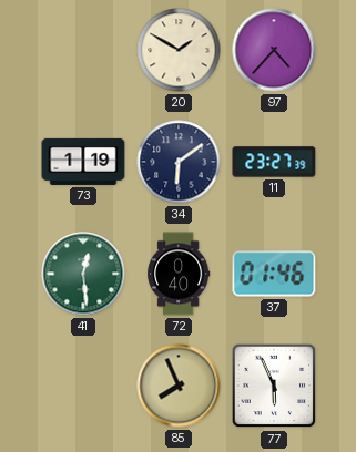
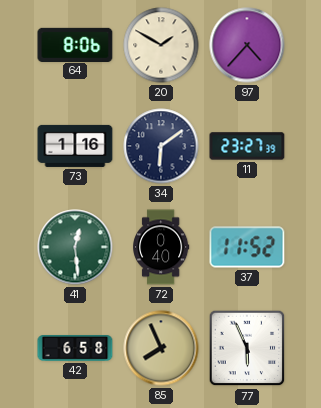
64: none -> 8:06 (75, 44)
73: 1:19 -> 1:16 (75, 146)
37: 01:46 -> 11:52 (247, 247)
42: none -> 6:58 (75, 349)
